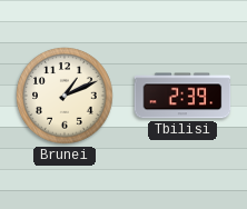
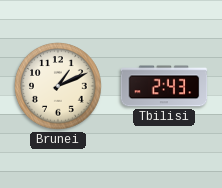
Tbilisi: 2:39 -> 2:43 (164, 86)
